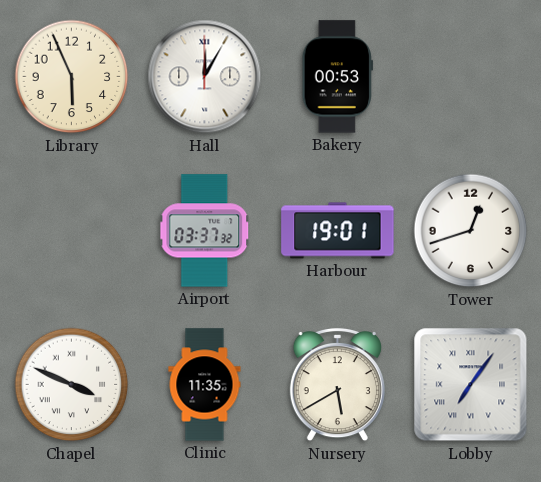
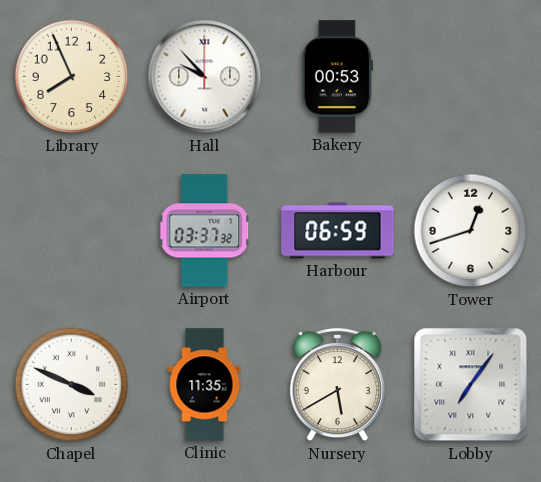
Library: 5:56 -> 7:56 (72, 77)
Hall: 12:05 -> 9:53 (205, 77)
Harbour: 19:01 -> 06:59 (338, 231)
